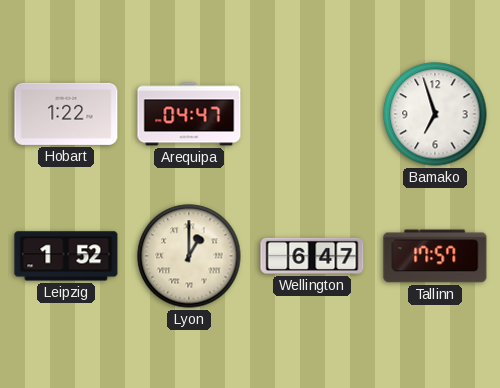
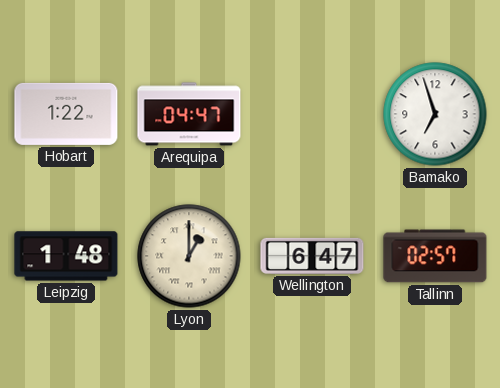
Leipzig: 1:52 -> 1:48 (66, 256)
Tallinn: 17:57 -> 02:57 (435, 256)
